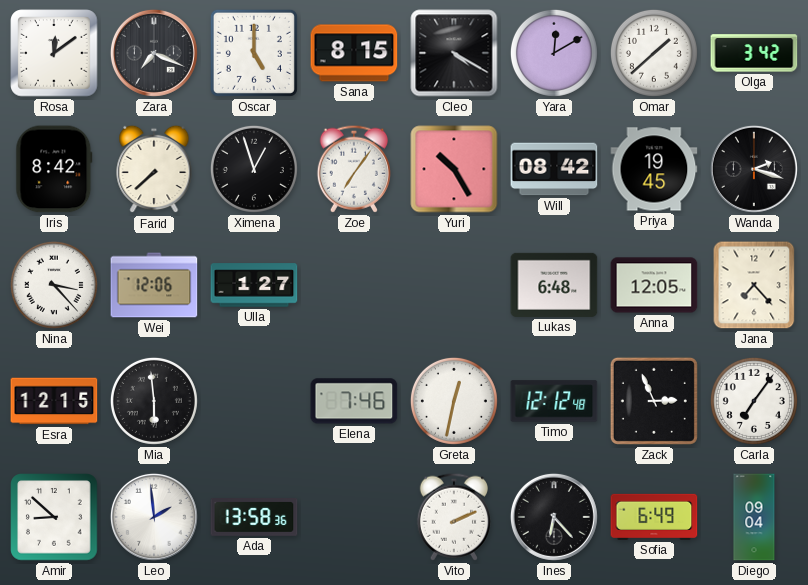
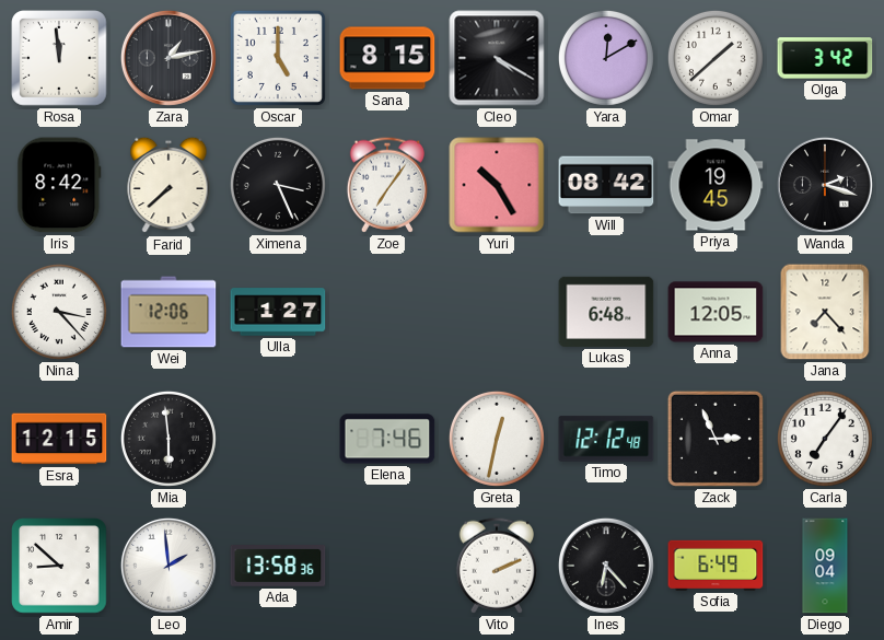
Rosa: 12:09 -> 11:59 (59, 58)
Zara: 7:19 -> 1:13 (168, 58)
Ximena: 12:57 -> 3:26 (278, 185)
